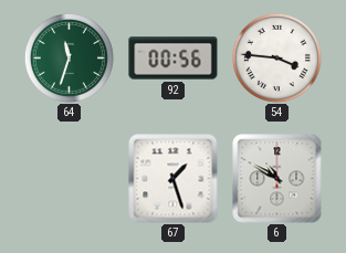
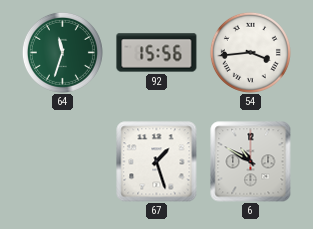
92: 00:56 -> 15:56 (157, 53)
54: 3:46 -> 3:44 (250, 52)
